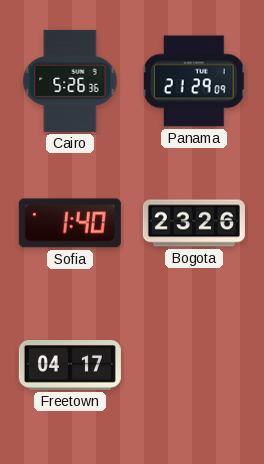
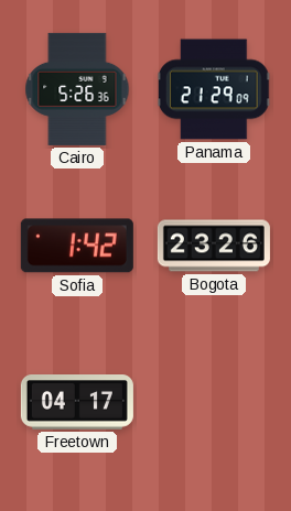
Sofia: 1:40 -> 1:42 (77, 246)
